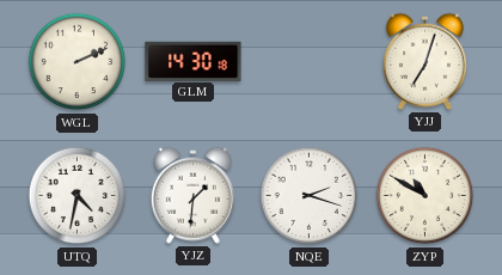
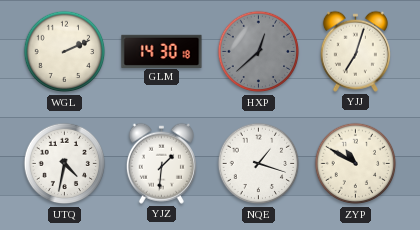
HXP: none -> 12:38 (259, 52)
NQE: 2:18 -> 1:18 (259, 164)
